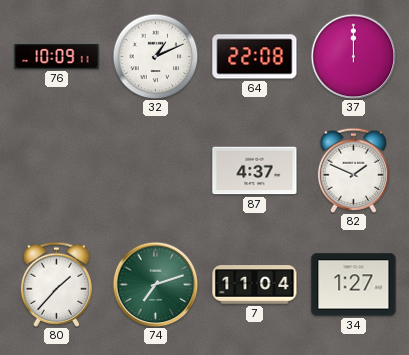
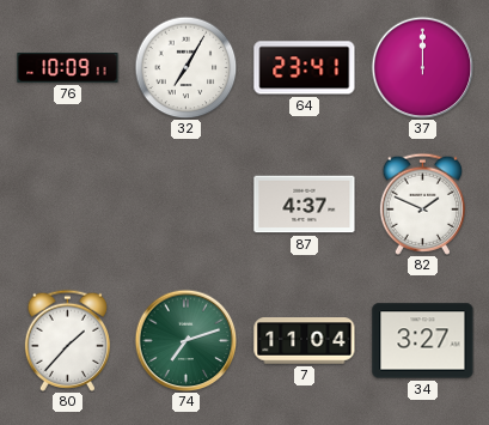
32: 1:11 -> 7:05 (185, 67)
64: 22:08 -> 23:41 (305, 68)
34: 1:27 -> 3:27 (423, 341)
